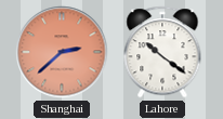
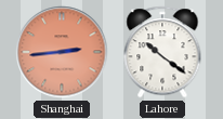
Shanghai: 2:38 -> 2:44 (62, 52)
